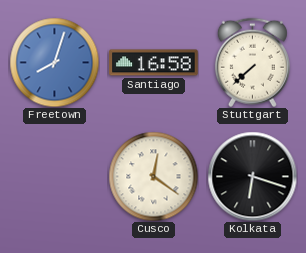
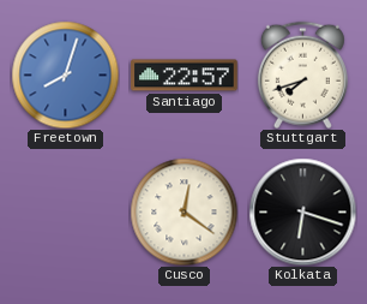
Santiago: 16:58 -> 22:57 (185, 76)
Stuttgart: 7:38 -> 7:42 (302, 74)
